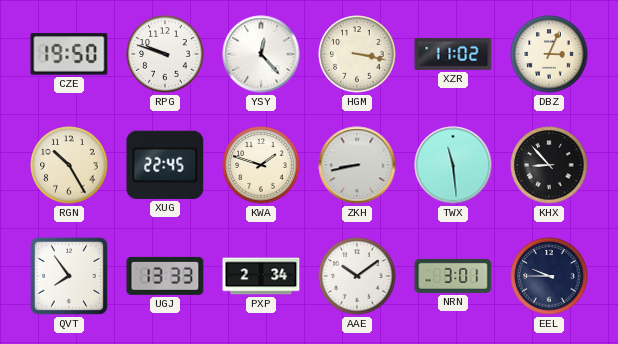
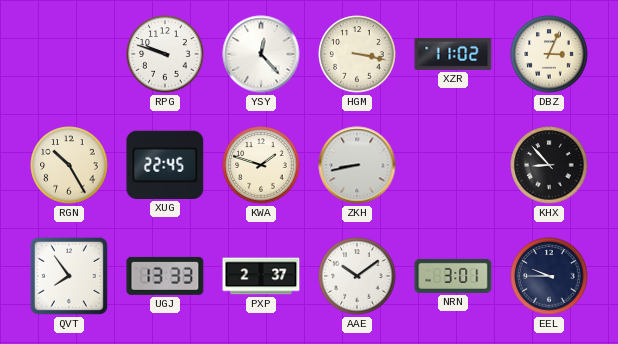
CZE: 19:50 -> none (69, 54)
TWX: 11:29 -> none (453, 165)
PXP: 2:34 -> 2:37 (261, 276)
